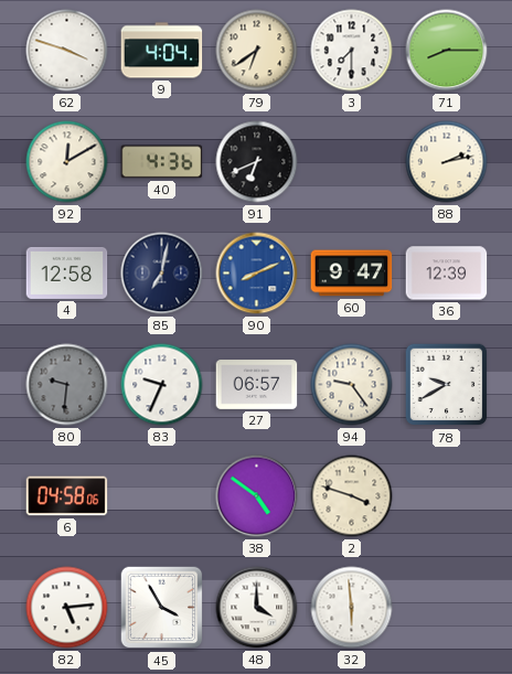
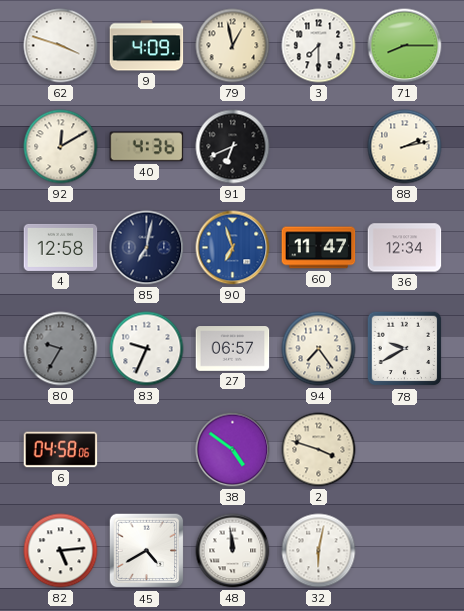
9: 4:04 -> 4:09 (147, 46)
79: 6:39 -> 12:58 (233, 46)
90: 8:11 -> 6:57 (233, 248)
60: 9:47 -> 11:47 (319, 248)
36: 12:39 -> 12:34 (405, 248)
80: 9:31 -> 9:35 (61, 349)
94: 9:24 -> 7:24 (319, 349)
45: 3:55 -> 4:40 (147, 551)
48: 4:00 -> 11:59 (233, 551)
32: 5:59 -> 6:02 (319, 551)
